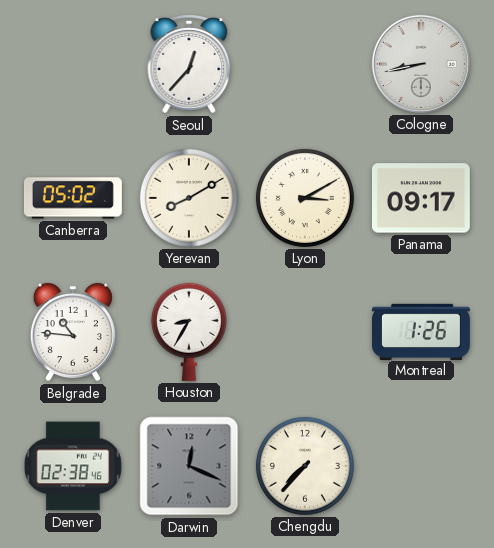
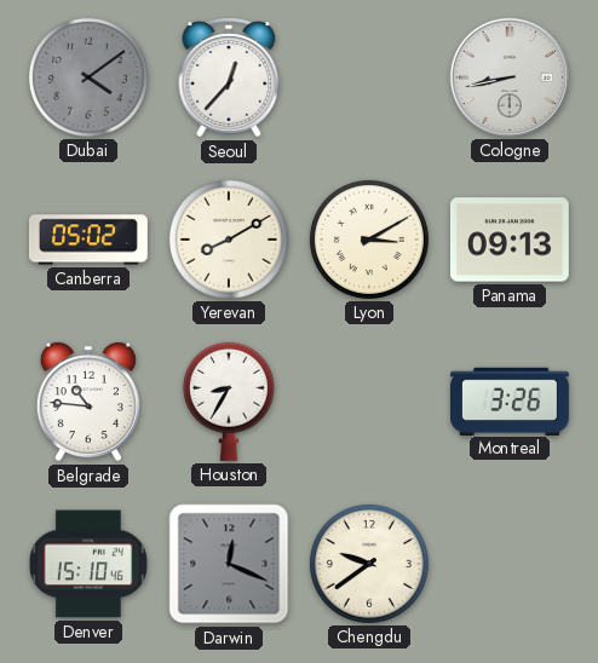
Dubai: none -> 4:09 (88, 77)
Panama: 09:17 -> 09:13 (510, 240)
Montreal: 1:26 -> 3:26 (511, 400)
Denver: 02:38 -> 15:10 (88, 564)
Chengdu: 7:37 -> 9:39 (369, 564)
